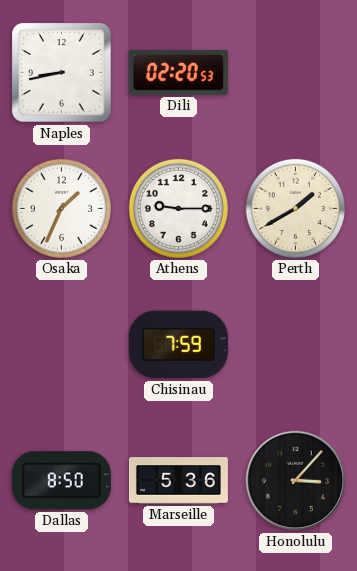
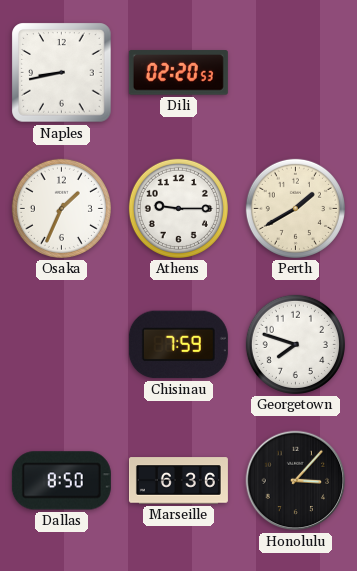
Georgetown: none -> 7:48 (295, 344)
Marseille: 5:36 -> 6:36 (178, 481)
